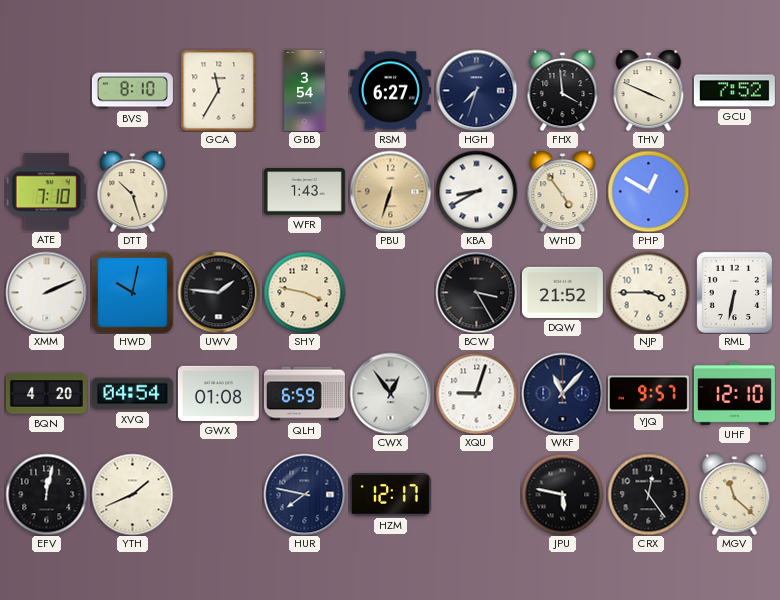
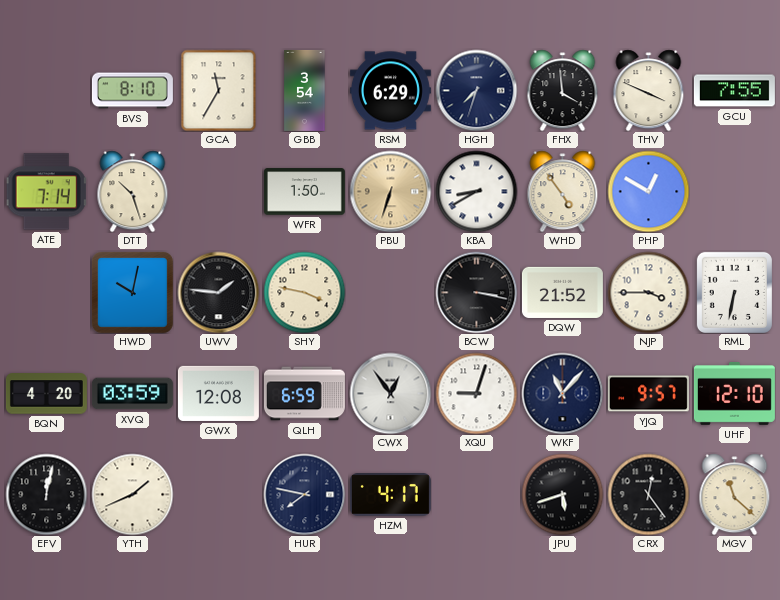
RSM: 6:27 -> 6:29 (390, 91)
GCU: 7:52 -> 7:55 (734, 91)
ATE: 7:10 -> 7:14 (46, 192)
WFR: 1:43 -> 1:50 (304, 192)
XMM: 2:11 -> none (46, 292)
BCW: 3:25 -> 3:17 (476, 292)
XVQ: 04:54 -> 03:59 (132, 394)
GWX: 01:08 -> 12:08 (218, 393)
HZM: 12:17 -> 4:17 (390, 495)
JPU: 5:47 -> 5:42 (562, 494)
